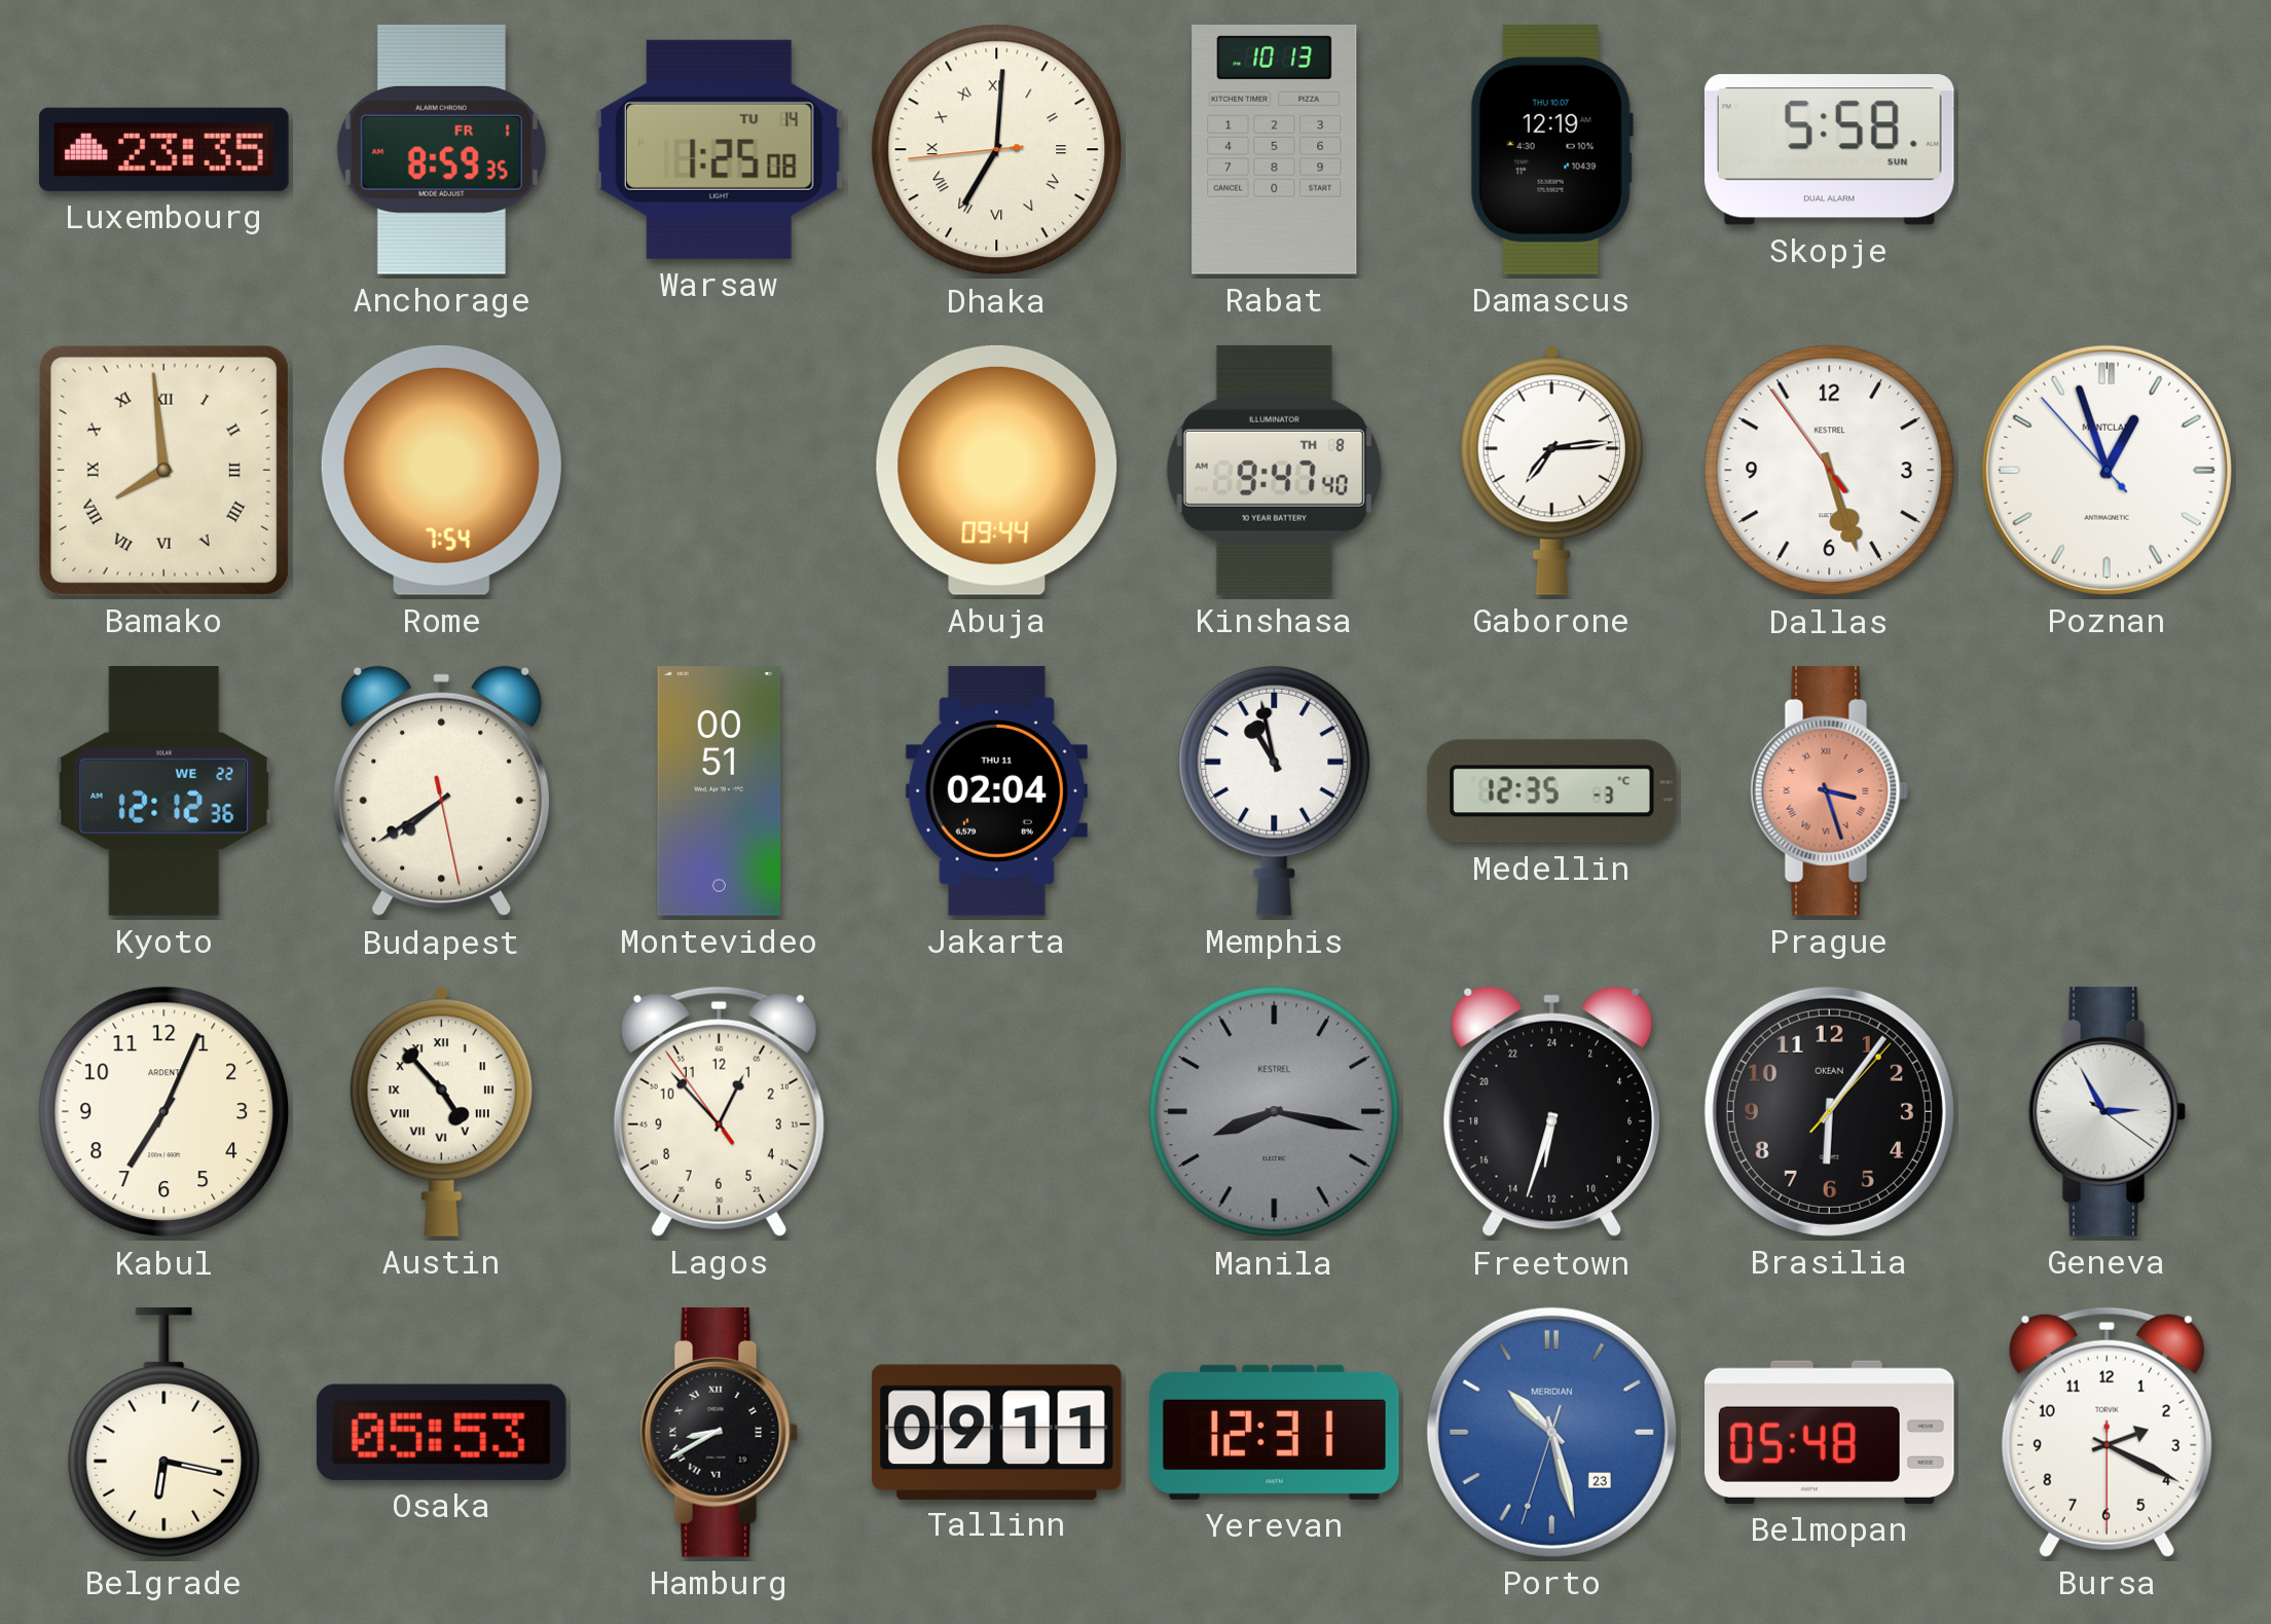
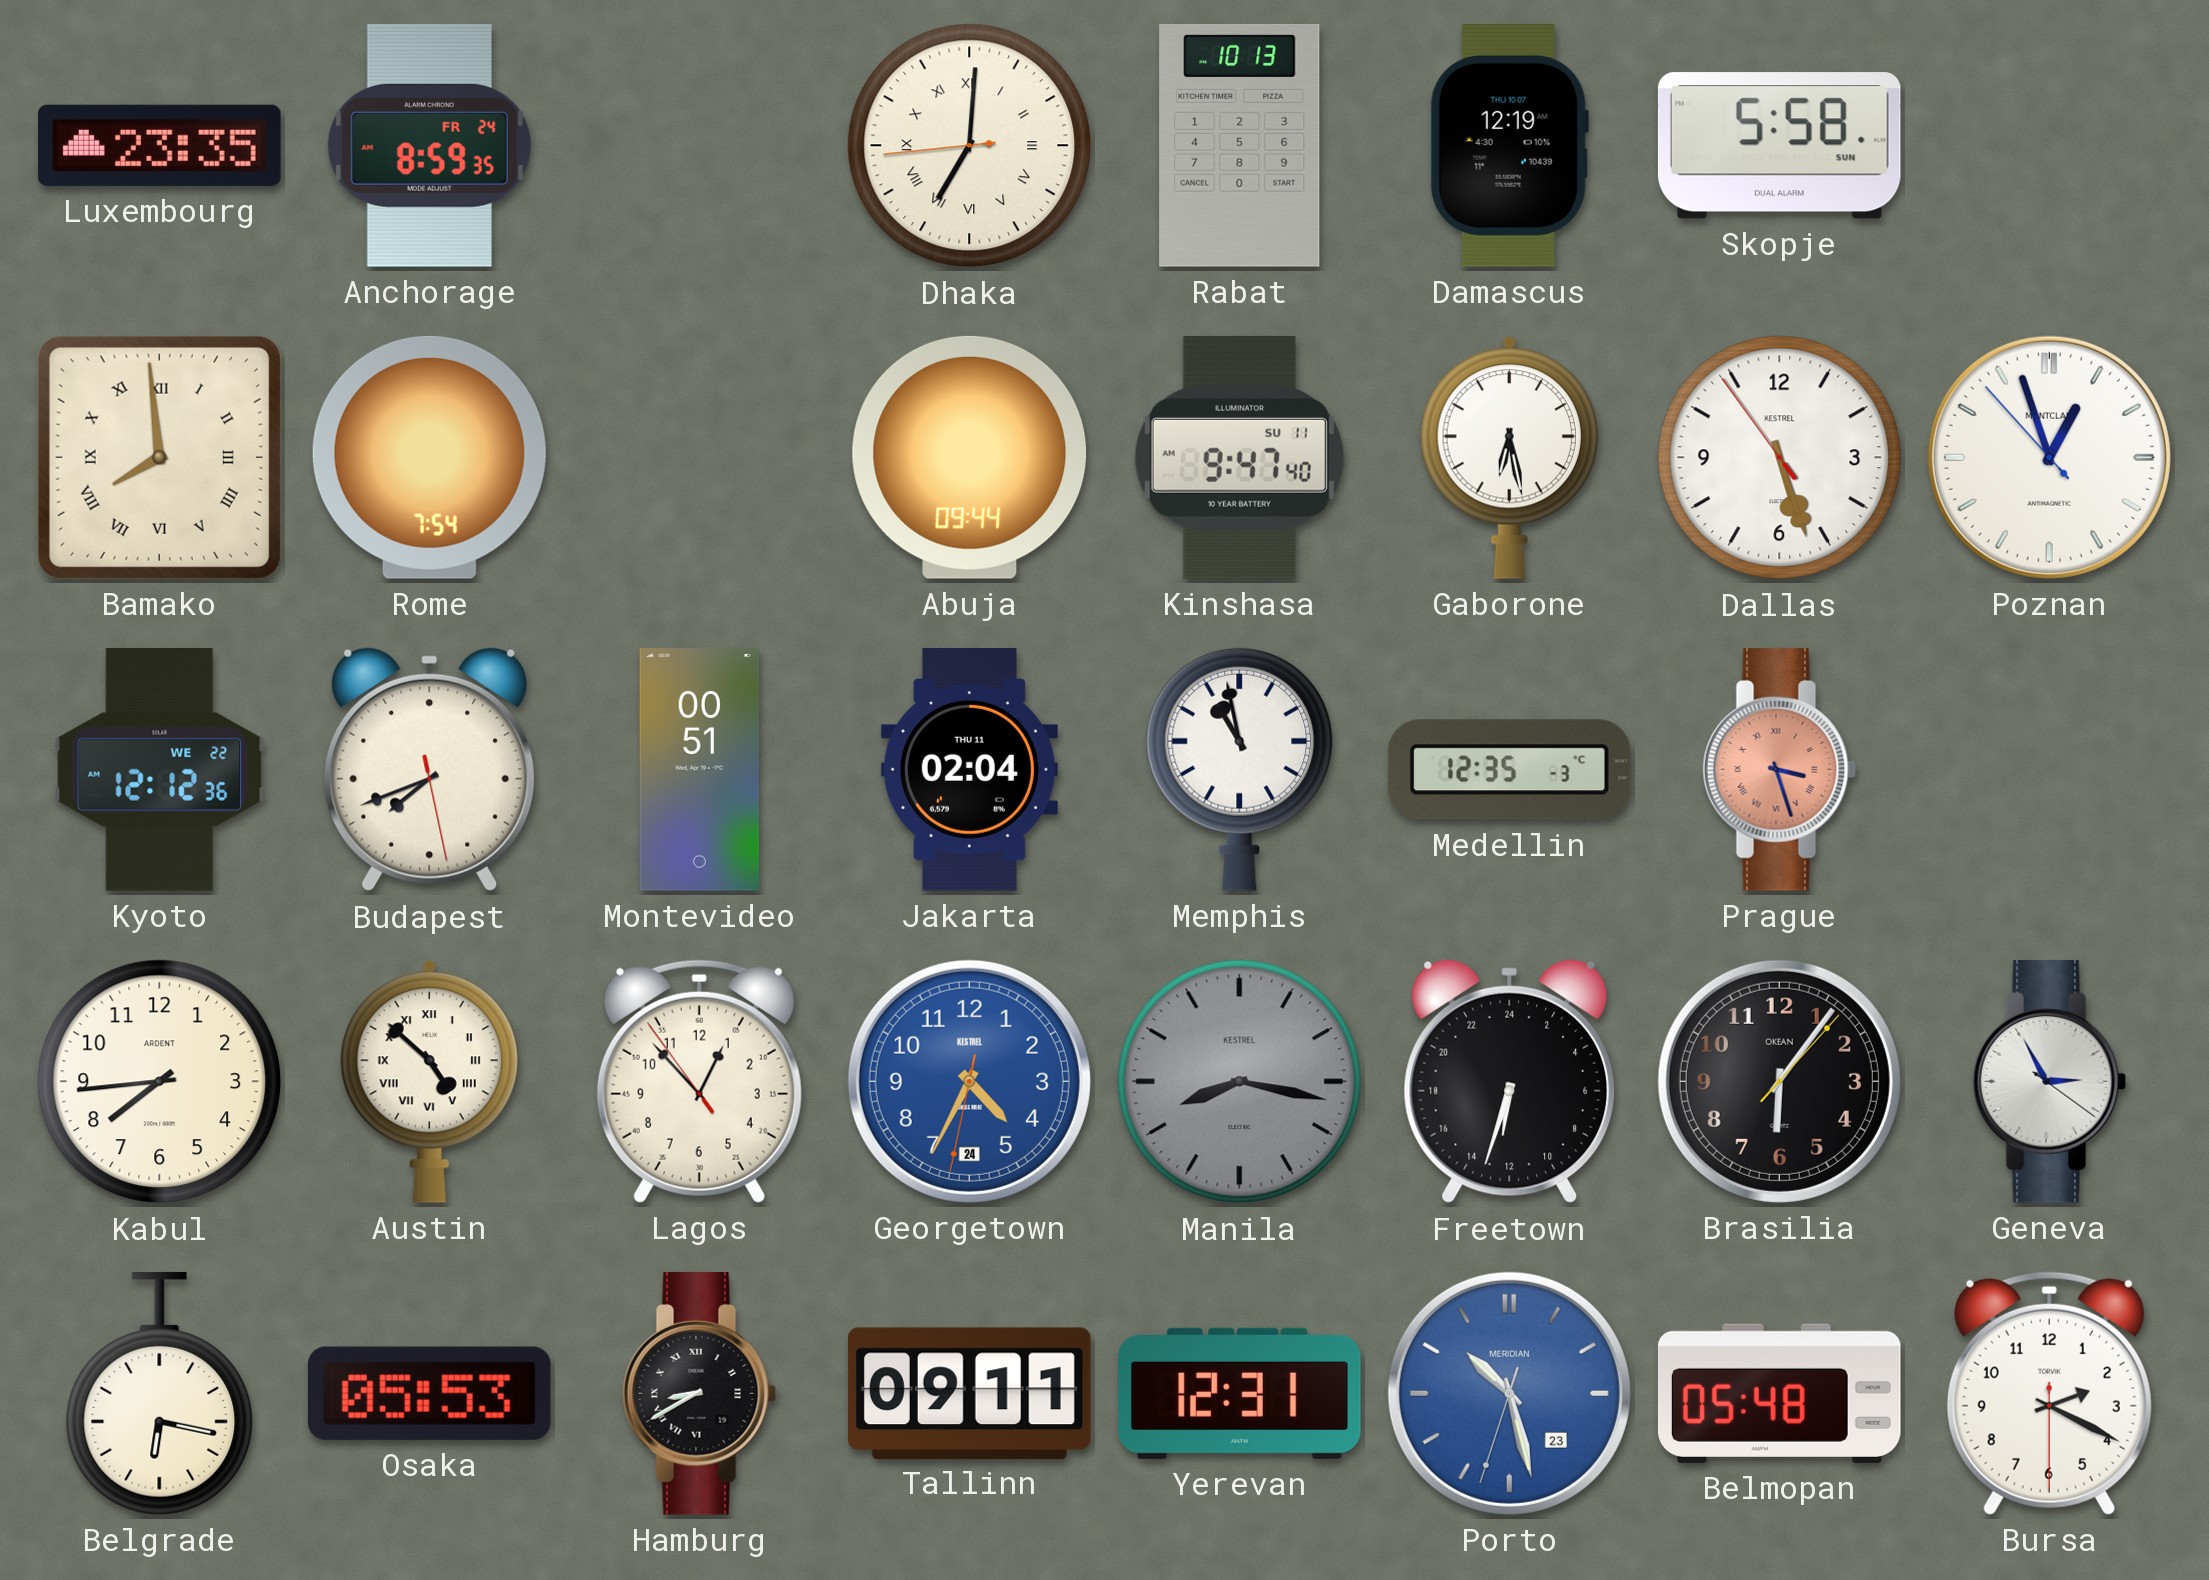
Anchorage date: FR 1 -> FR 24 (429, 145)
Warsaw: 1:25 -> none (719, 149)
Kinshasa date: TH 8 -> SU 11 (1239, 457)
Gaborone: 7:14 -> 6:28 (1509, 457)
Budapest: 7:39 -> 7:41 (430, 770)
Kabul: 7:04 -> 7:44 (160, 1082)
Austin: 4:53 -> 4:52 (429, 1081)
Georgetown: none -> 4:34 (969, 1081)
